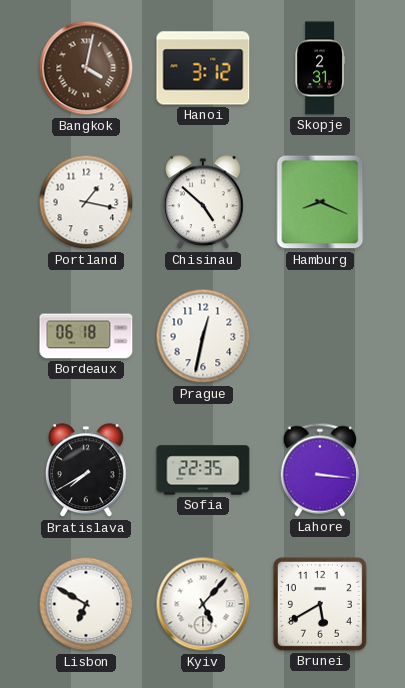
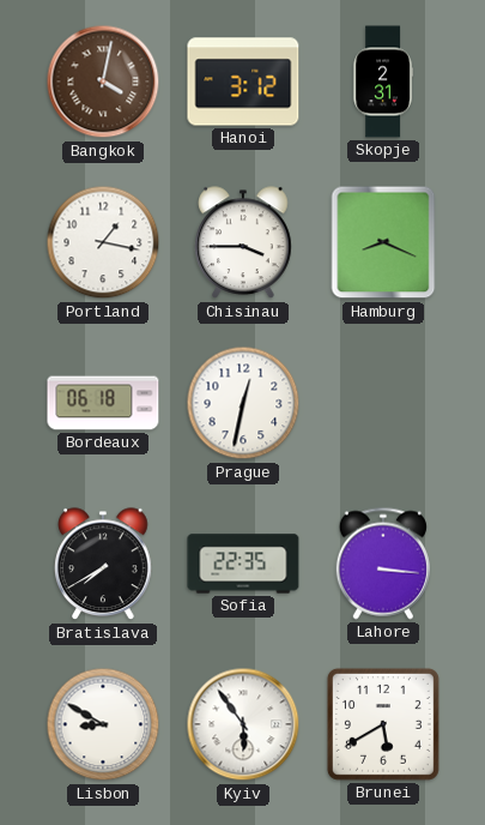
Chisinau: 4:52 -> 3:45 (244, 243)
Lisbon: 6:50 -> 8:50 (103, 724)
Kyiv: 5:07 -> 5:54 (243, 724)
